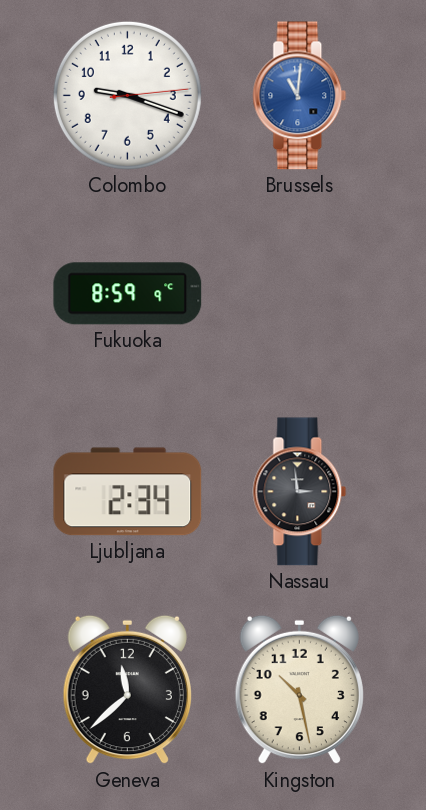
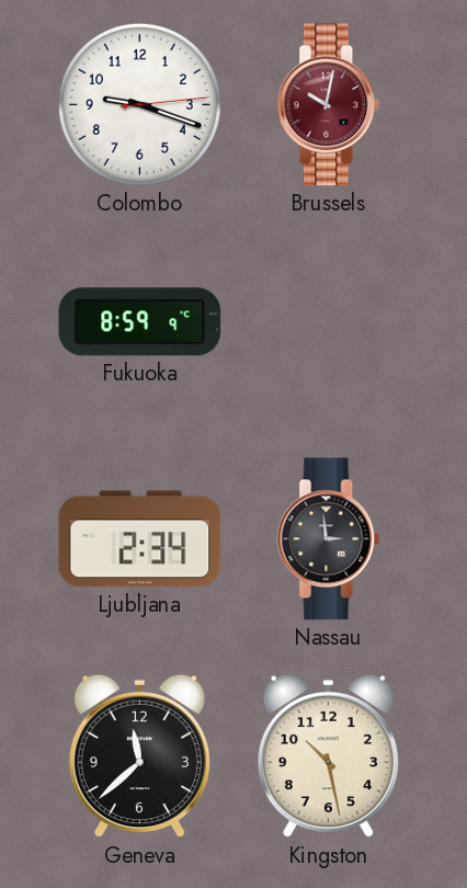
Brussels: 11:01 -> 10:02 (329, 105)
Brussels dial: blue -> burgundy (329, 105)
